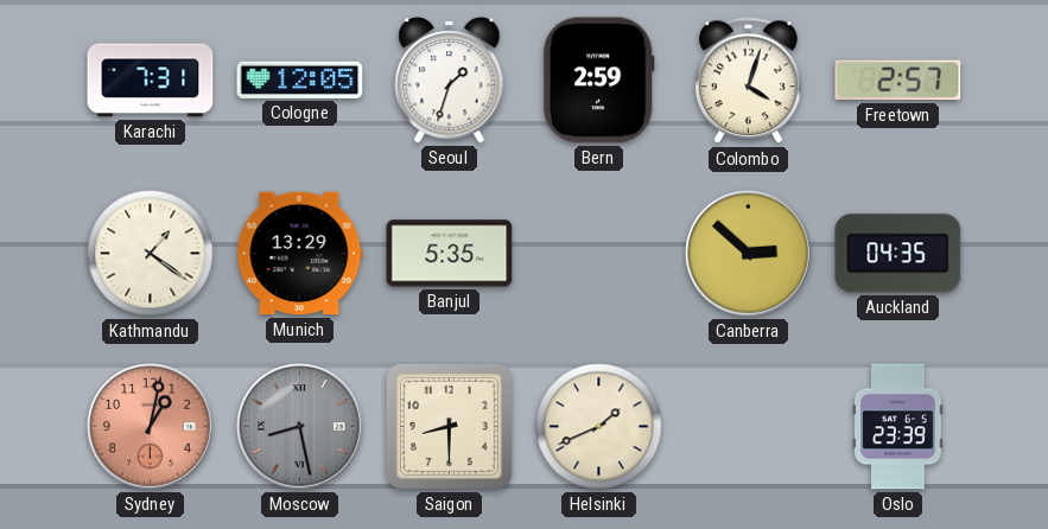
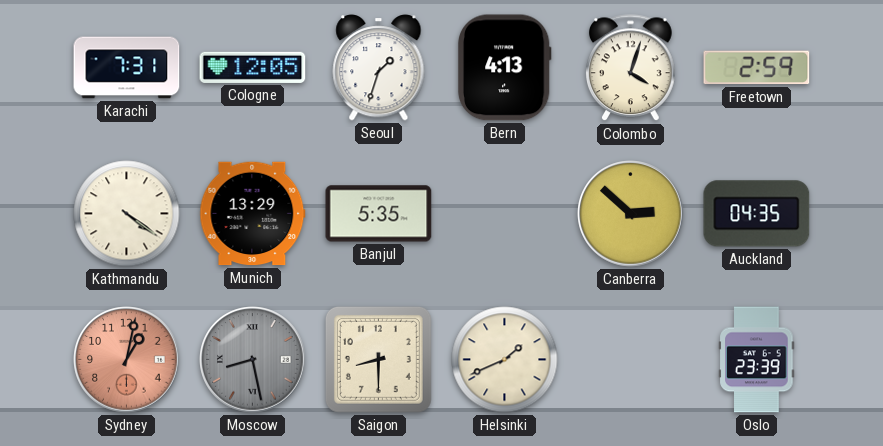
Bern: 2:59 -> 4:13 (504, 68)
Freetown: 2:57 -> 2:59 (757, 68)
Kathmandu: 1:21 -> 4:21 (127, 214)
